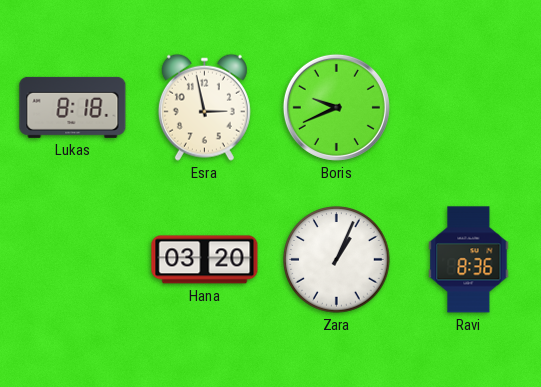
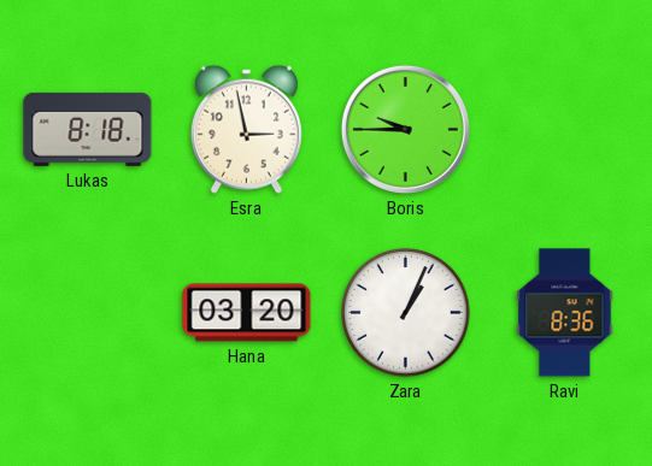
Boris: 9:41 -> 9:45 (405, 129)
